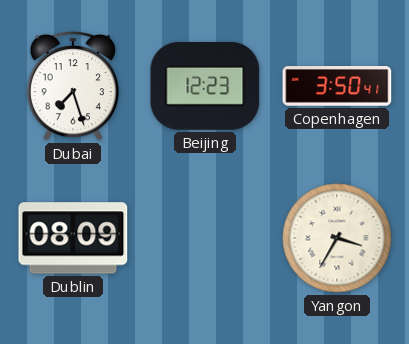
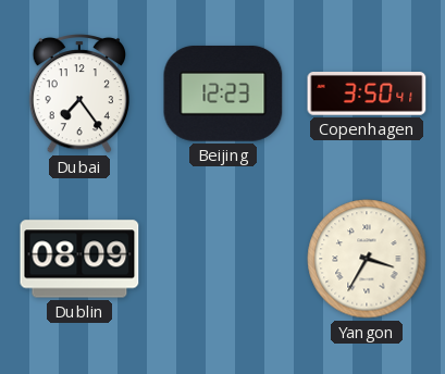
Dubai: 7:27 -> 7:24 (79, 93)
